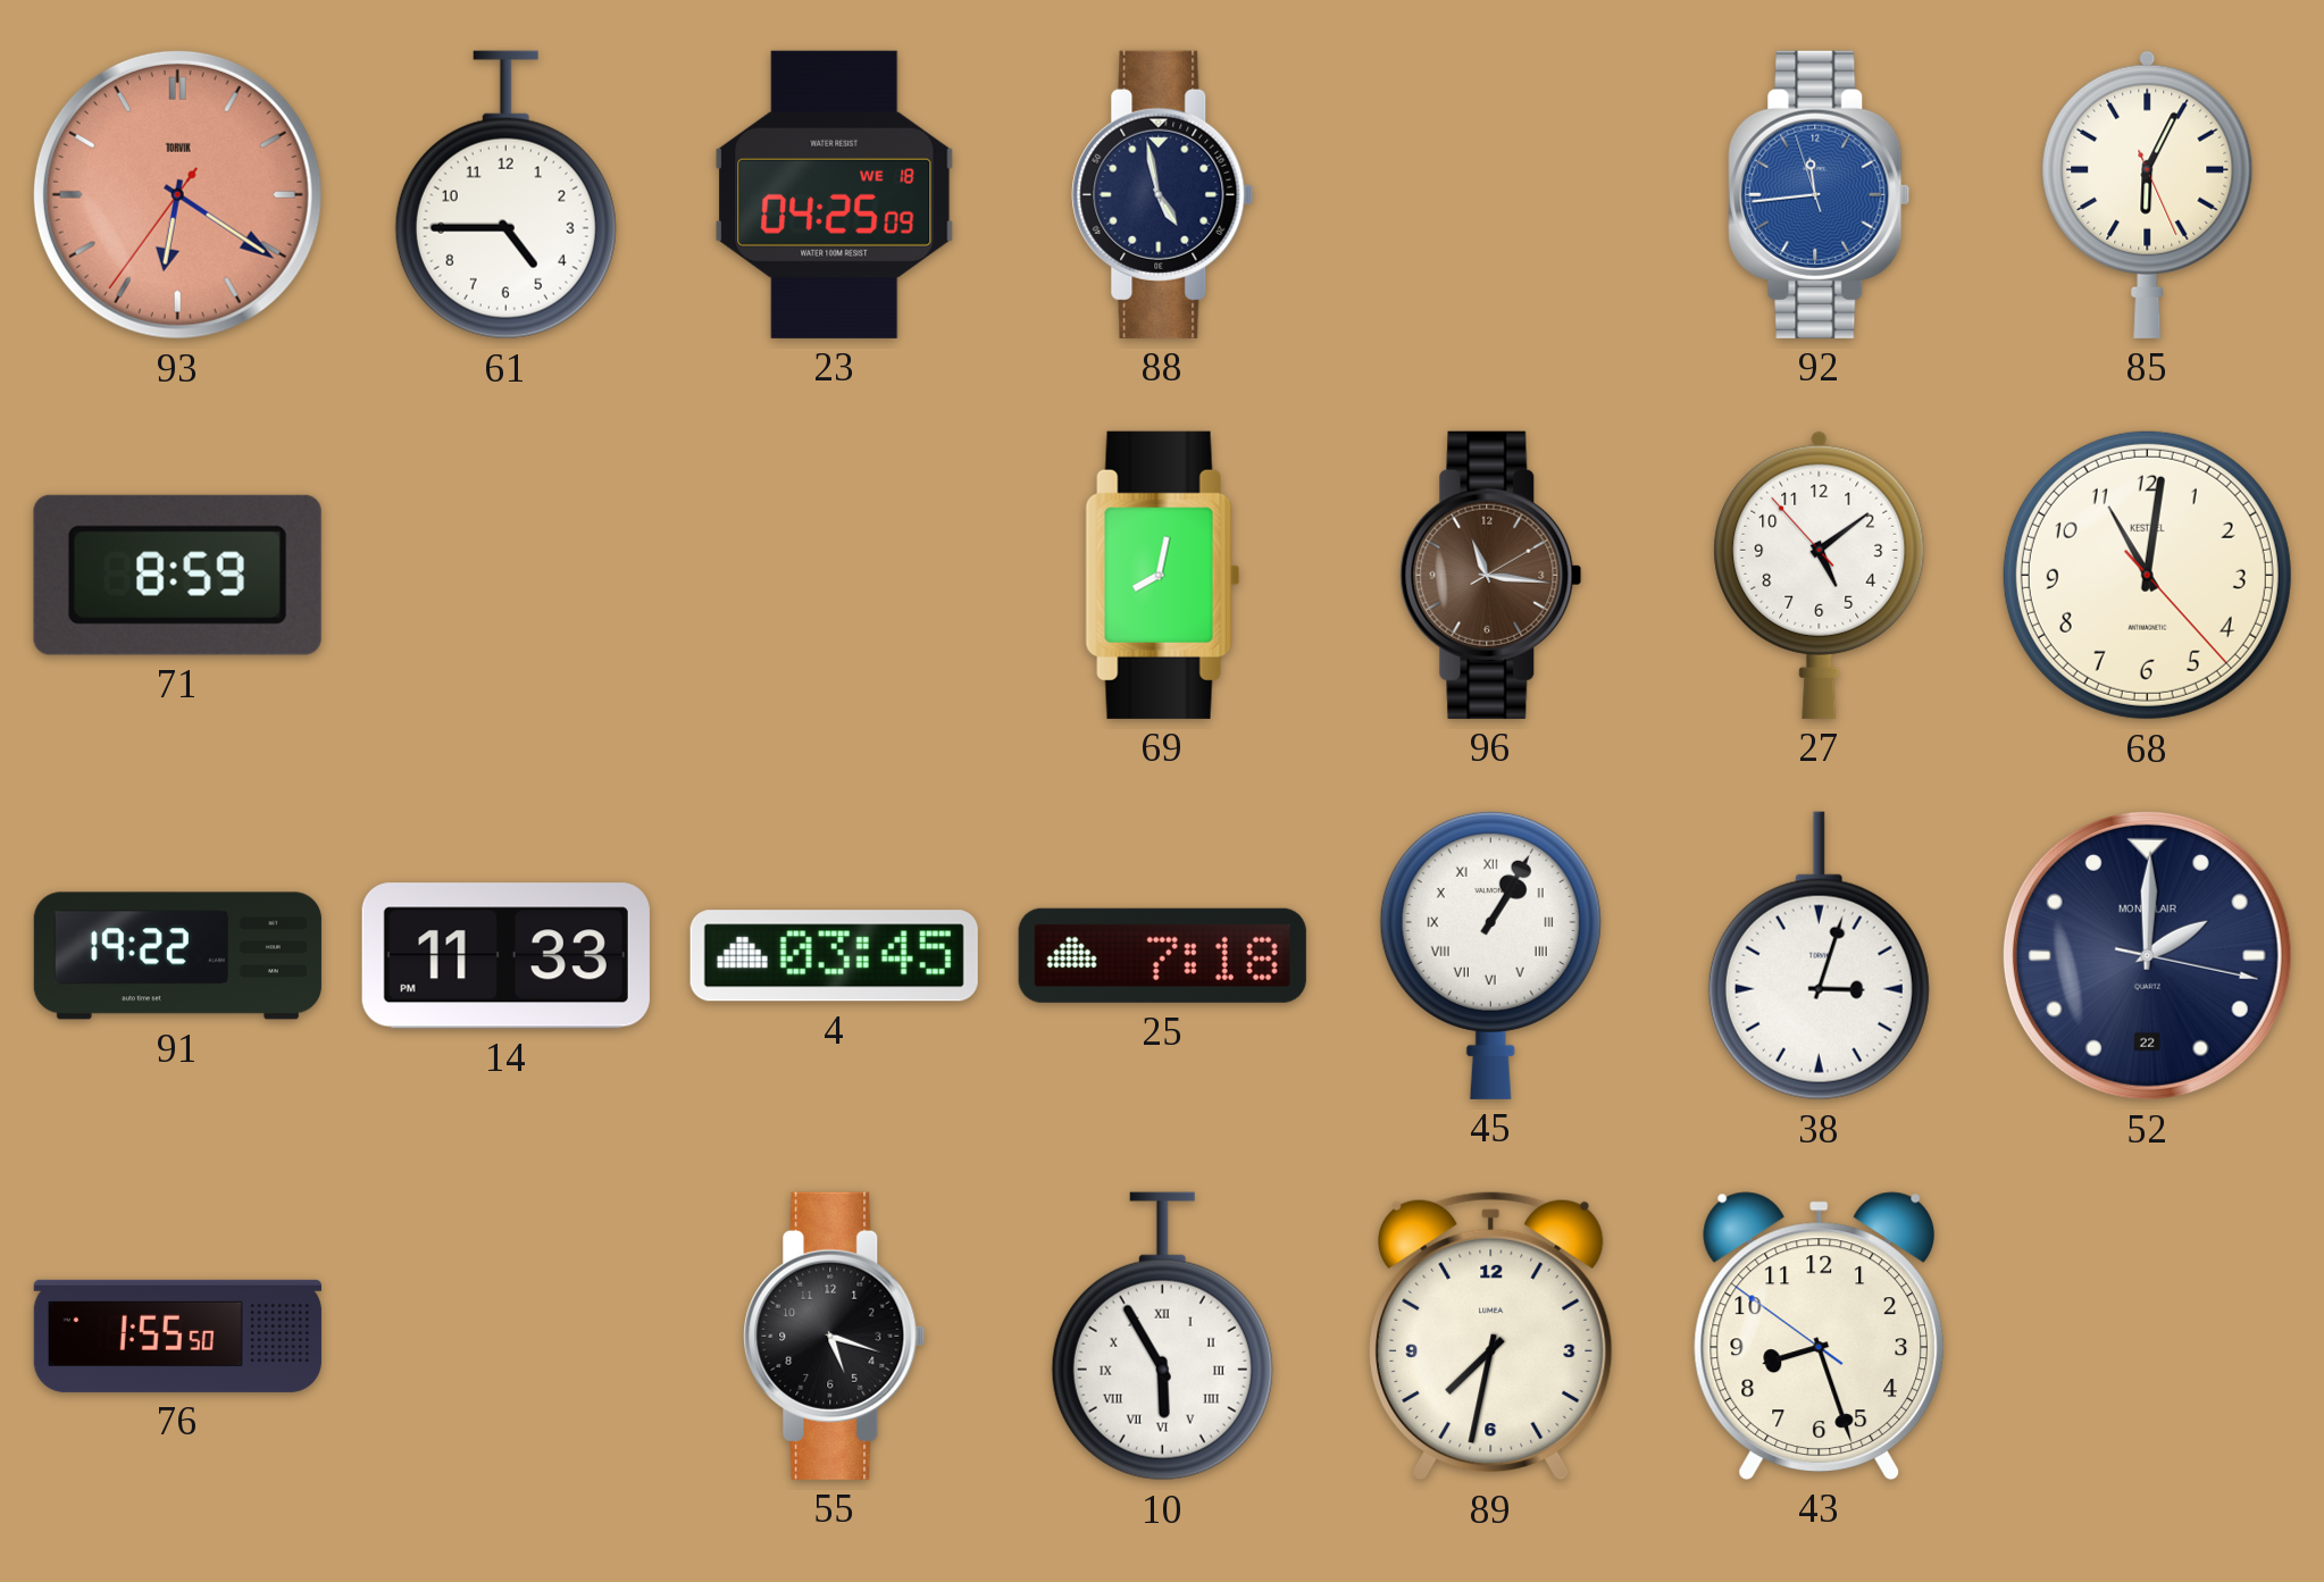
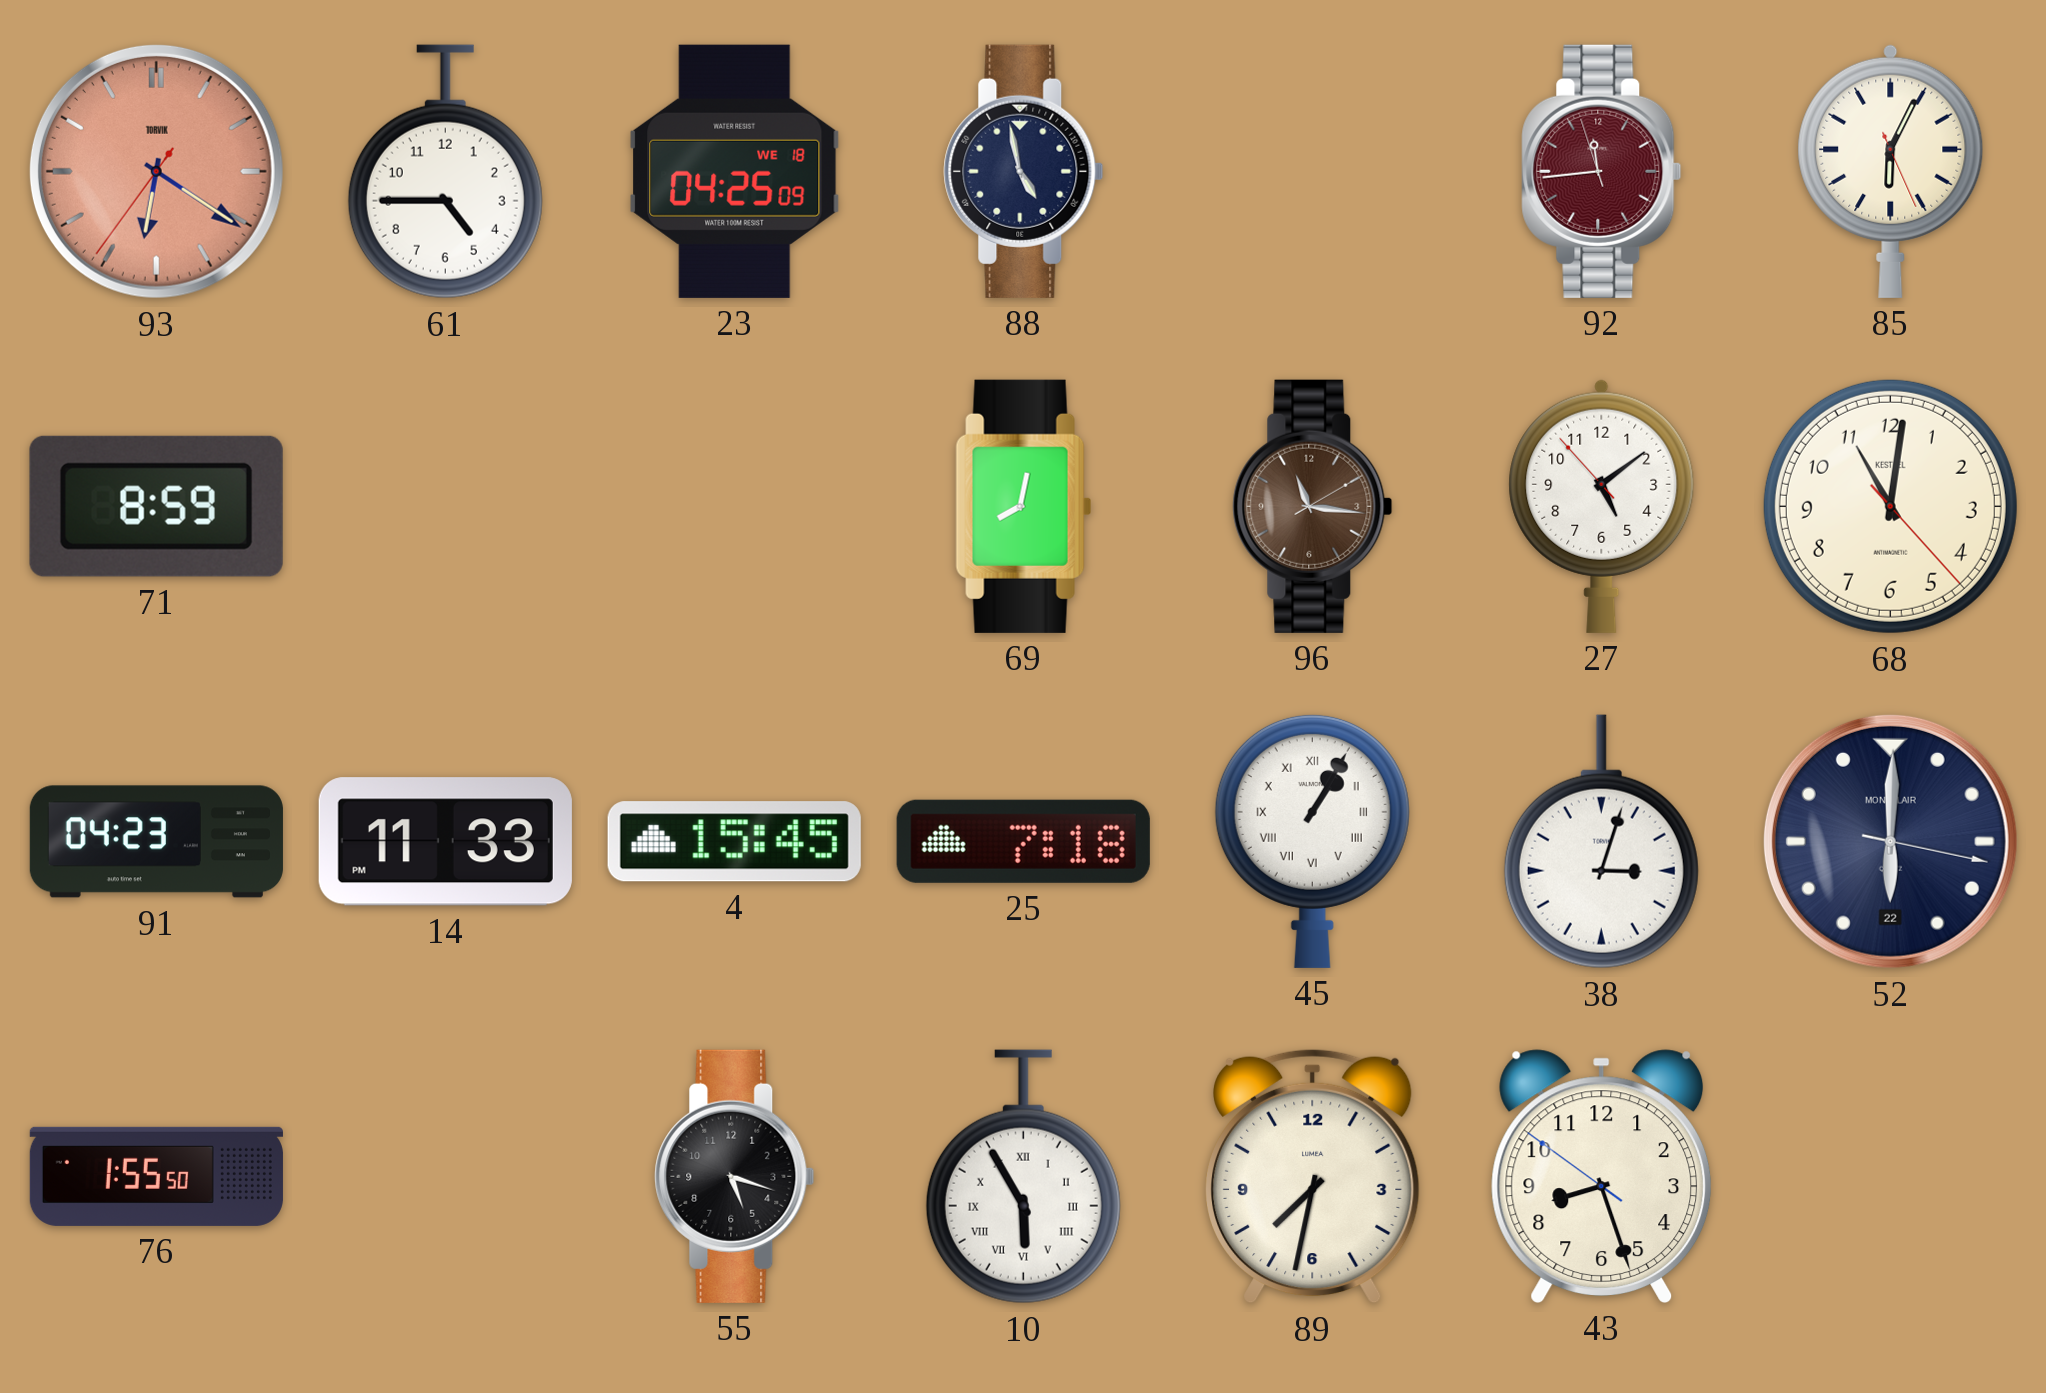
92 dial: blue -> burgundy (1602, 171)
91: 19:22 -> 04:23 (156, 842)
4: 03:45 -> 15:45 (734, 842)
52: 2:00 -> 6:00 (1890, 841)
